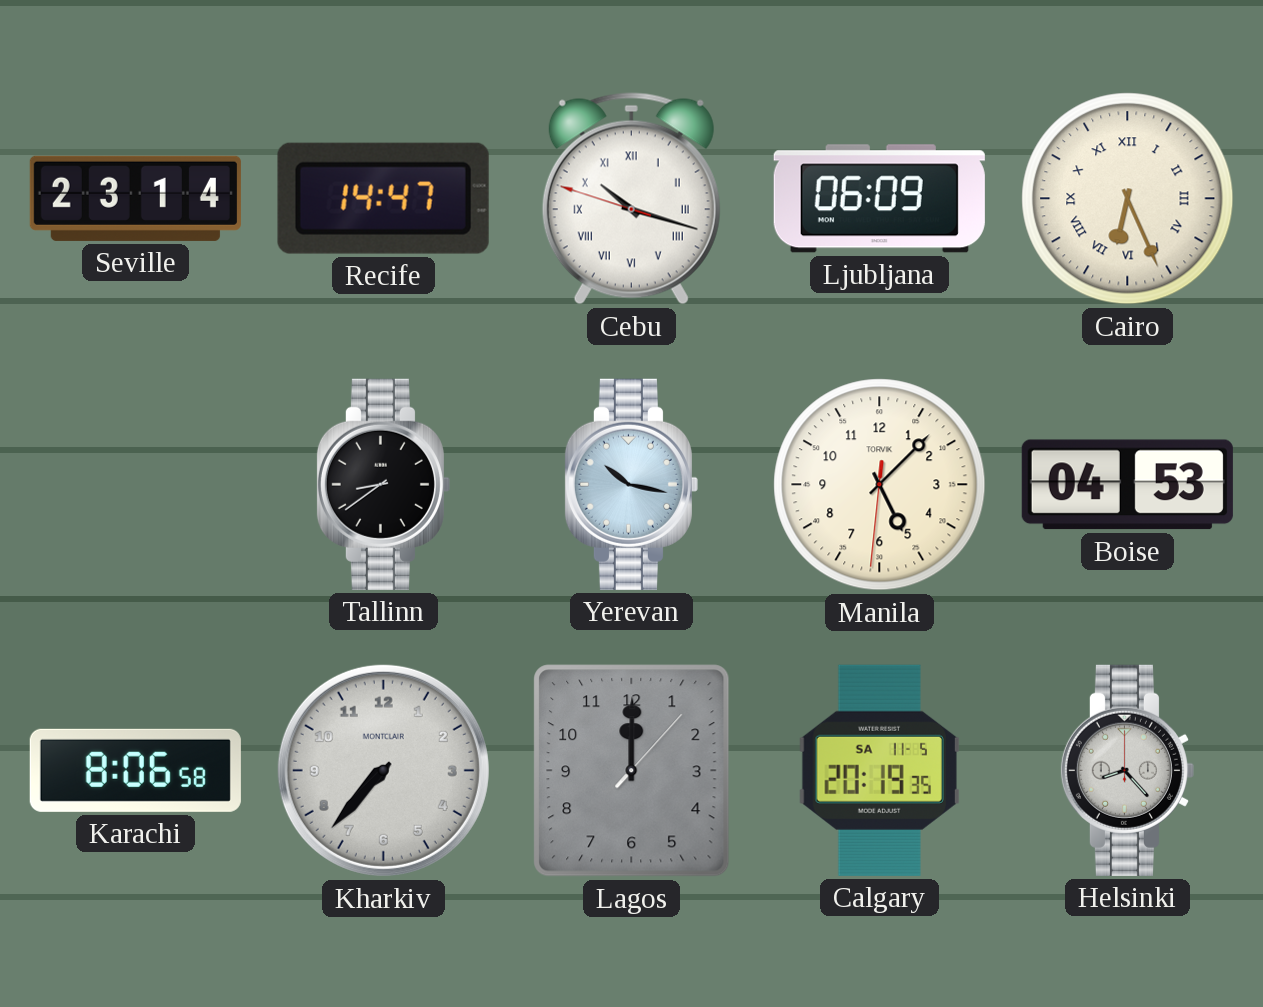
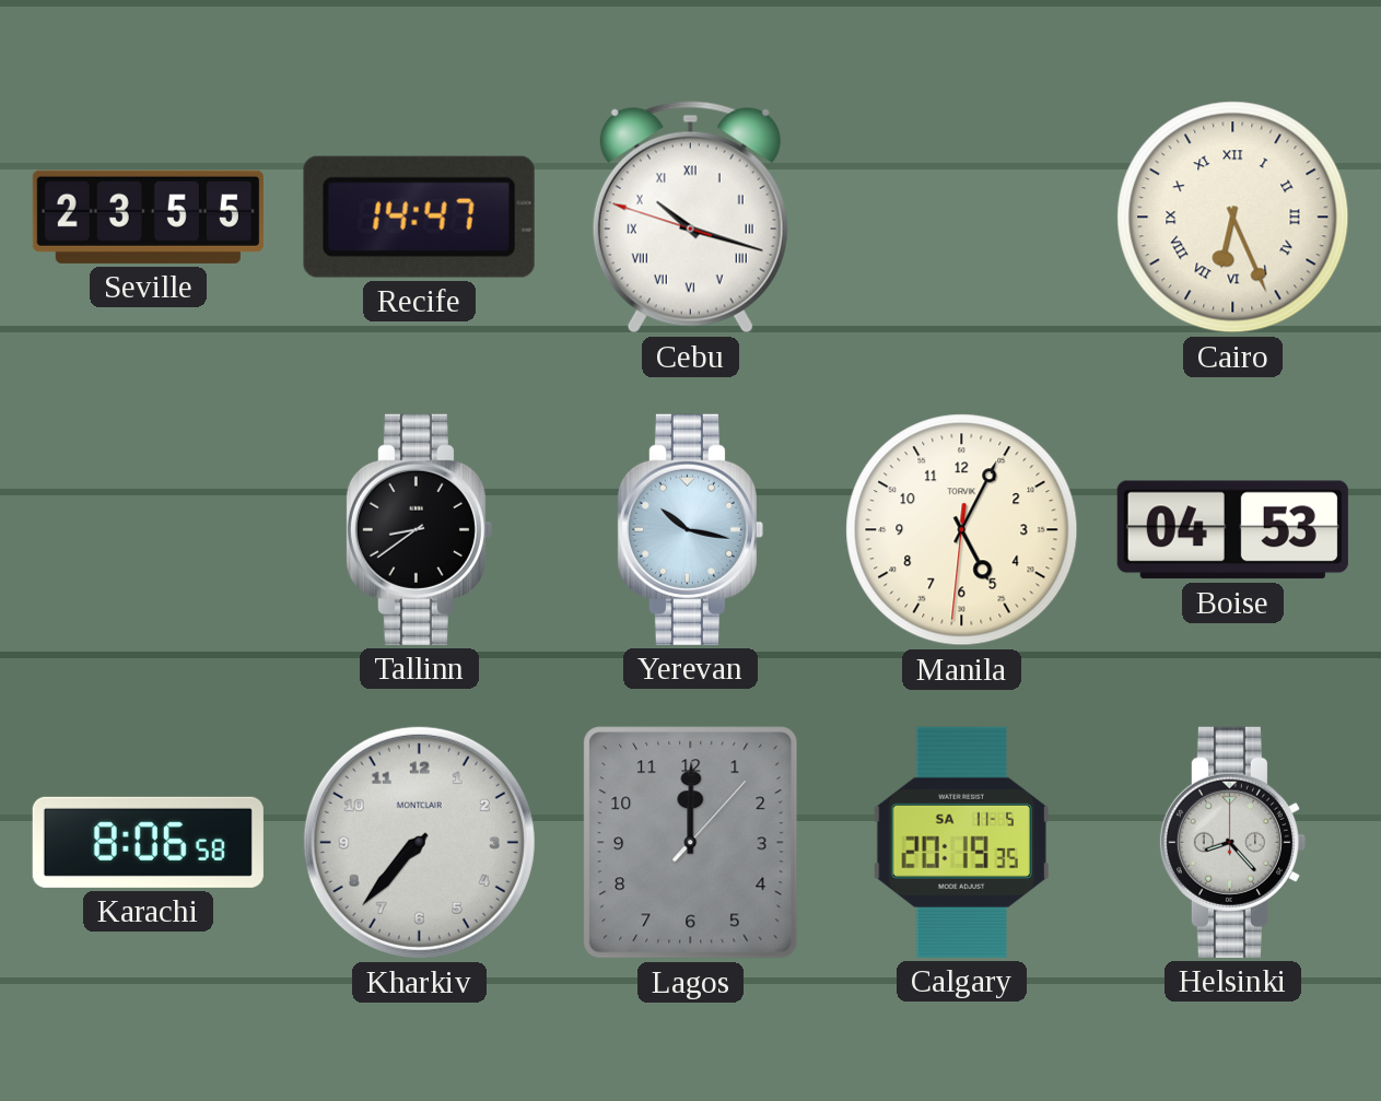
Seville: 23:14 -> 23:55 (148, 216)
Ljubljana: 06:09 -> none (879, 199)
Manila: 5:07 -> 5:04 (962, 530)
